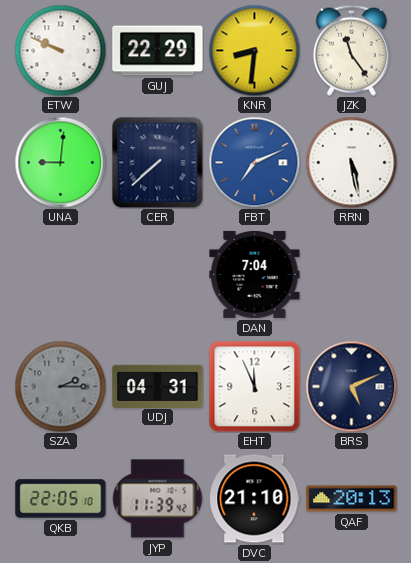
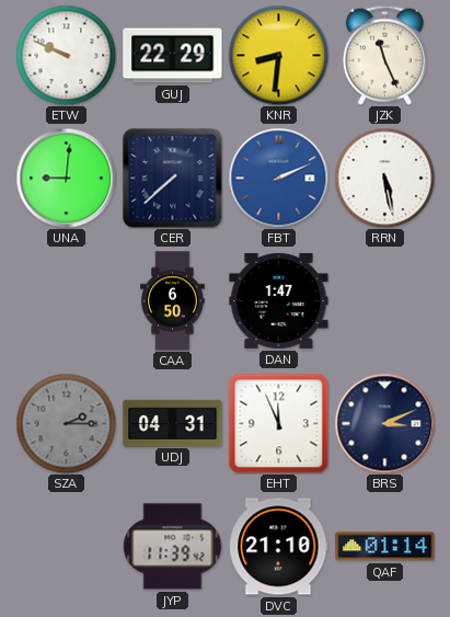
JZK: 11:24 -> 11:26 (384, 55)
FBT: 7:11 -> 2:11 (278, 178)
CAA: none -> 6:50 (173, 301)
DAN: 7:04 -> 1:47 (279, 300)
BRS: 5:11 -> 3:11 (384, 423)
QKB: 22:05 -> none (61, 499)
QAF: 20:13 -> 01:14 (385, 547)
